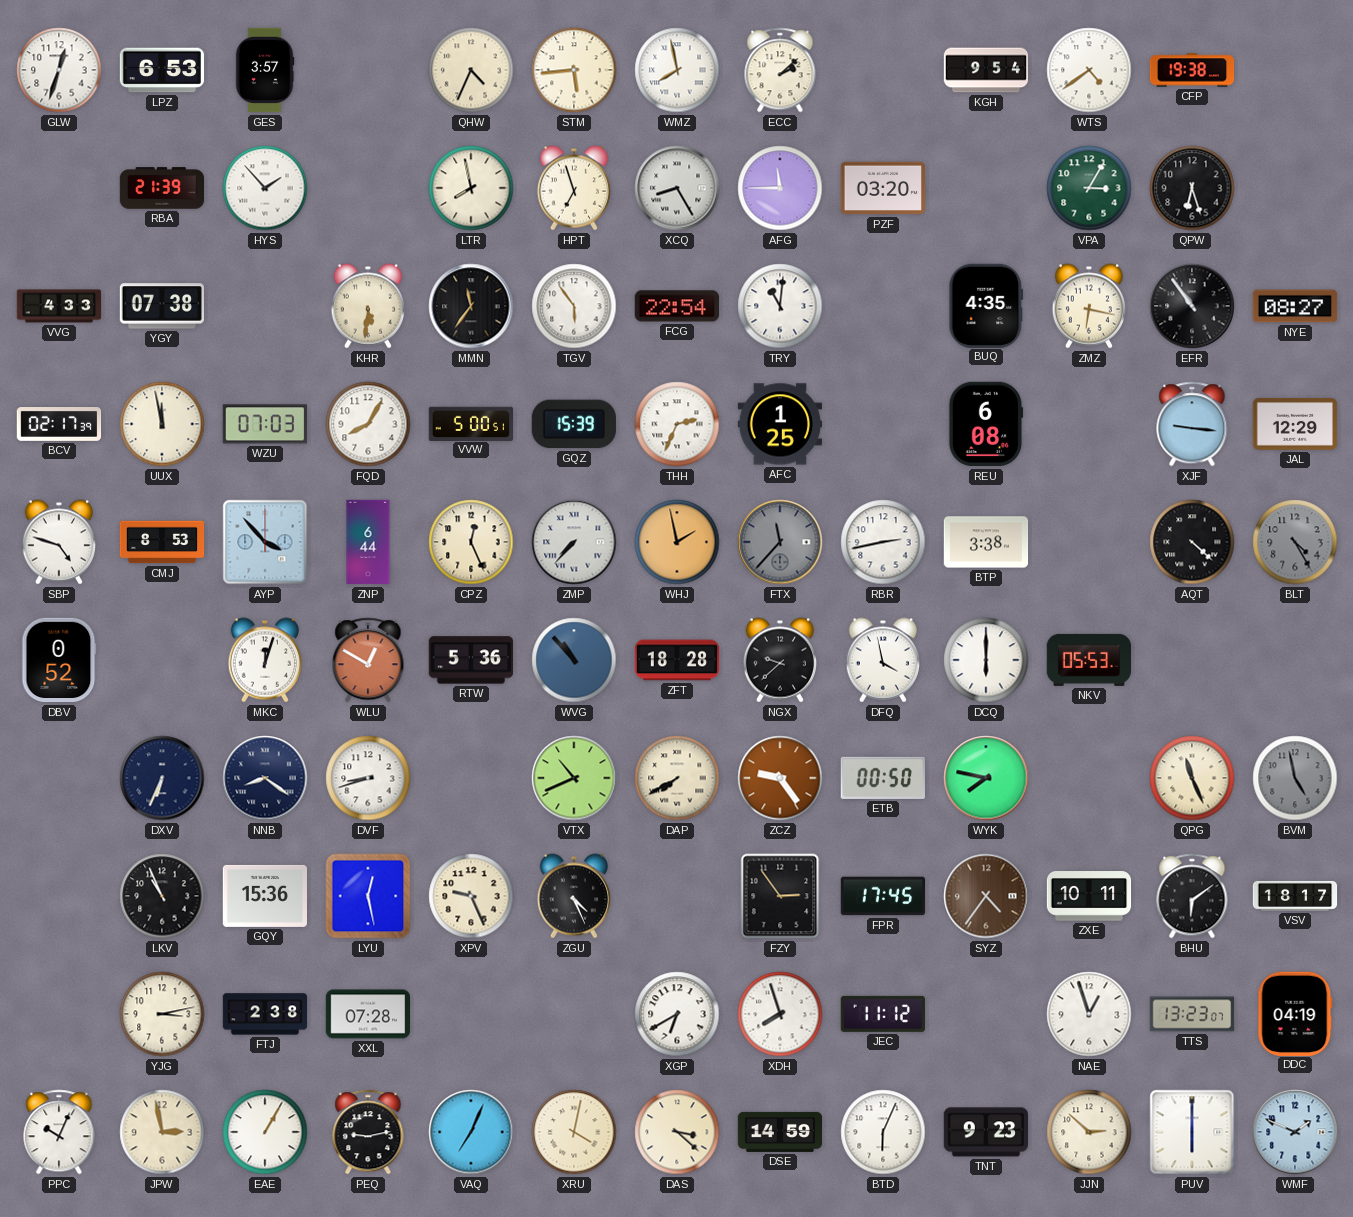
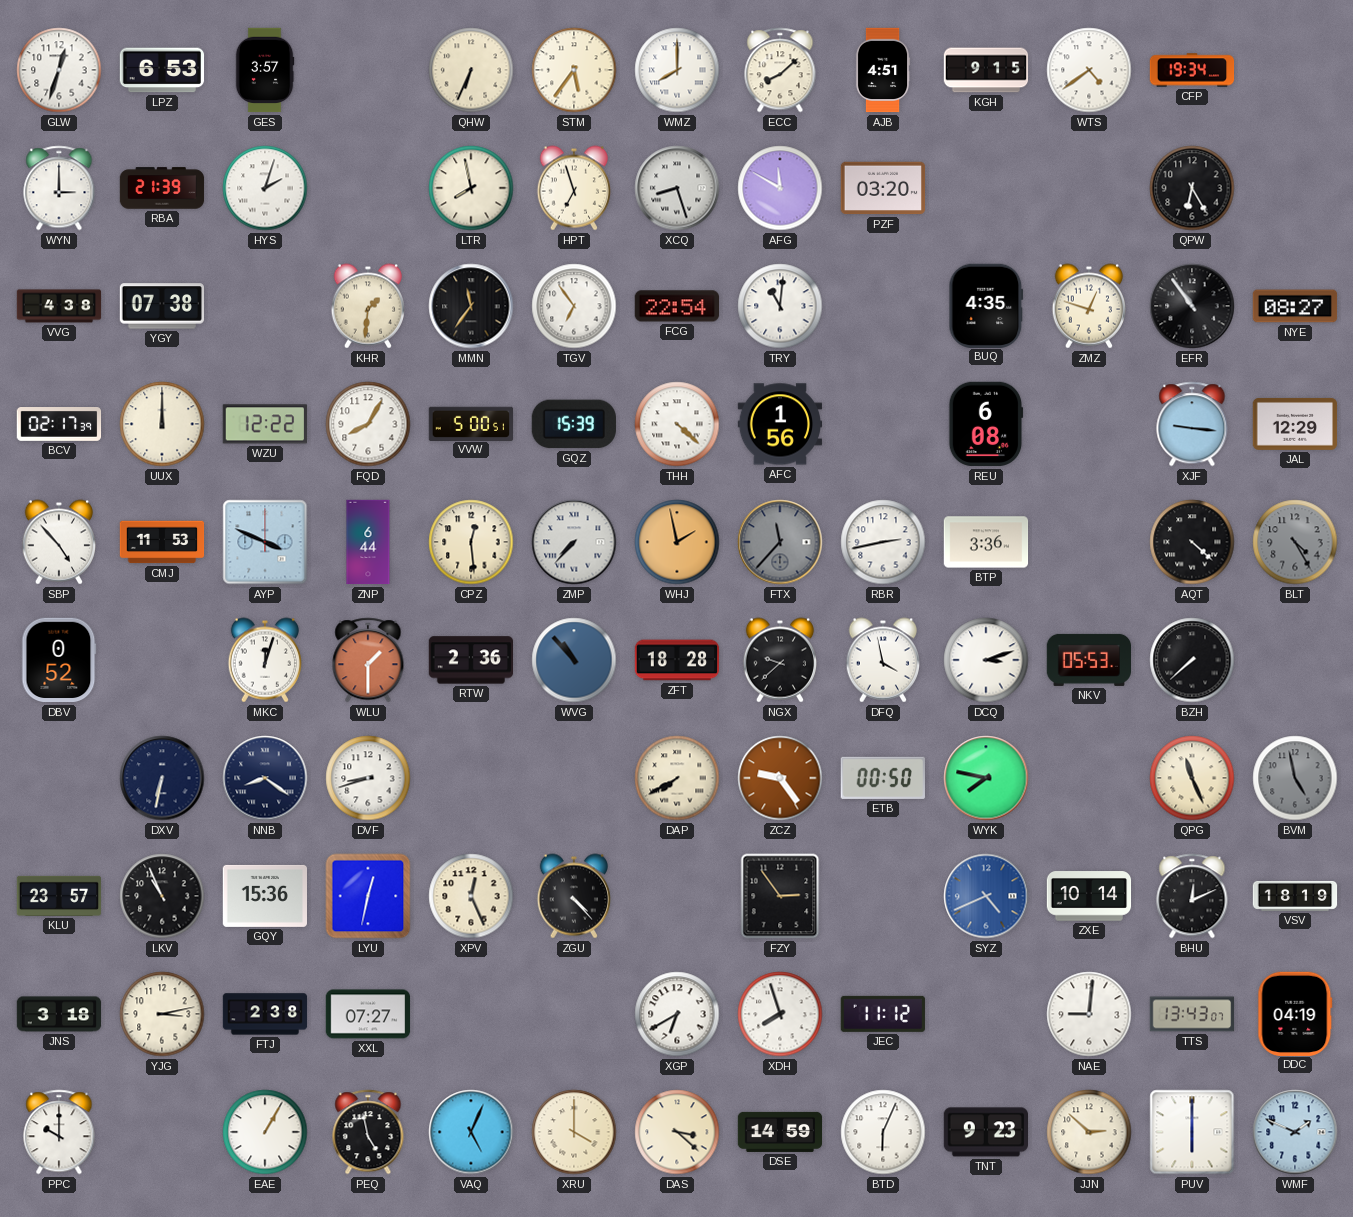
QHW: 4:34 -> 6:34 (471, 70)
STM: 5:44 -> 5:36 (574, 70)
WMZ: 7:58 -> 8:00 (677, 70)
ECC: 2:08 -> 8:08 (780, 70)
AJB: none -> 4:51 (883, 70)
KGH: 9:54 -> 9:15 (986, 70)
CFP: 19:38 -> 19:34 (1192, 70)
WYN: none -> 3:00 (59, 188)
HYS: 1:53 -> 2:03 (265, 188)
XCQ: 8:25 -> 8:27 (677, 188)
AFG: 11:45 -> 11:50 (780, 188)
VPA: 3:05 -> none (1089, 188)
QPW: 6:27 -> 6:25 (1192, 188)
VVG: 4:33 -> 4:38 (59, 306)
KHR: 5:31 -> 1:31 (367, 306)
TGV: 5:54 -> 6:54 (574, 306)
ZMZ: 6:17 -> 12:48 (1088, 306)
UUX: 11:58 -> 12:00 (162, 424)
WZU: 07:03 -> 12:22 (265, 424)
THH: 2:34 -> 4:22 (677, 424)
AFC: 1:25 -> 1:56 (780, 424)
SBP: 4:48 -> 4:53 (58, 542)
CMJ: 8:53 -> 11:53 (162, 542)
AYP: 3:53 -> 3:49 (265, 542)
CPZ: 12:26 -> 12:29 (471, 542)
BTP: 3:38 -> 3:36 (986, 542)
WLU: 12:50 -> 1:30 (368, 660)
RTW: 5:36 -> 2:36 (471, 660)
DCQ: 6:00 -> 3:12 (986, 660)
BZH: none -> 7:38 (1192, 660)
DXV: 6:34 -> 6:32 (162, 778)
VTX: 10:41 -> none (574, 778)
KLU: none -> 23:57 (59, 896)
LYU: 12:28 -> 12:32 (368, 896)
XPV: 9:26 -> 12:26 (471, 896)
ZGU: 4:26 -> 4:23 (573, 896)
FPR: 17:45 -> none (883, 896)
SYZ: 4:36 -> 4:41 (986, 896)
SYZ dial: brown -> blue (986, 896)
ZXE: 10:11 -> 10:14 (1089, 896)
BHU: 6:09 -> 12:11 (1192, 896)
VSV: 18:17 -> 18:19 (1295, 896)
JNS: none -> 3:18 (59, 1014)
XXL: 07:28 -> 07:27 (368, 1014)
NAE: 12:57 -> 9:01 (1089, 1014)
TTS: 13:23 -> 13:43 (1192, 1014)
PPC: 10:04 -> 10:00 (59, 1132)
JPW: 2:58 -> none (162, 1132)
PEQ: 9:13 -> 4:58 (368, 1132)
VAQ: 7:04 -> 5:04 (471, 1132)
XRU: 4:02 -> 4:00 (574, 1132)
